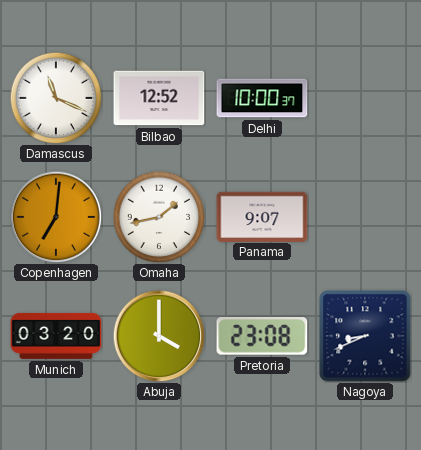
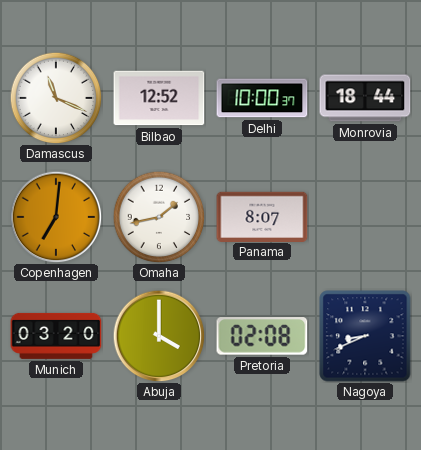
Monrovia: none -> 18:44 (365, 98)
Panama: 9:07 -> 8:07 (262, 216)
Pretoria: 23:08 -> 02:08 (262, 336)
